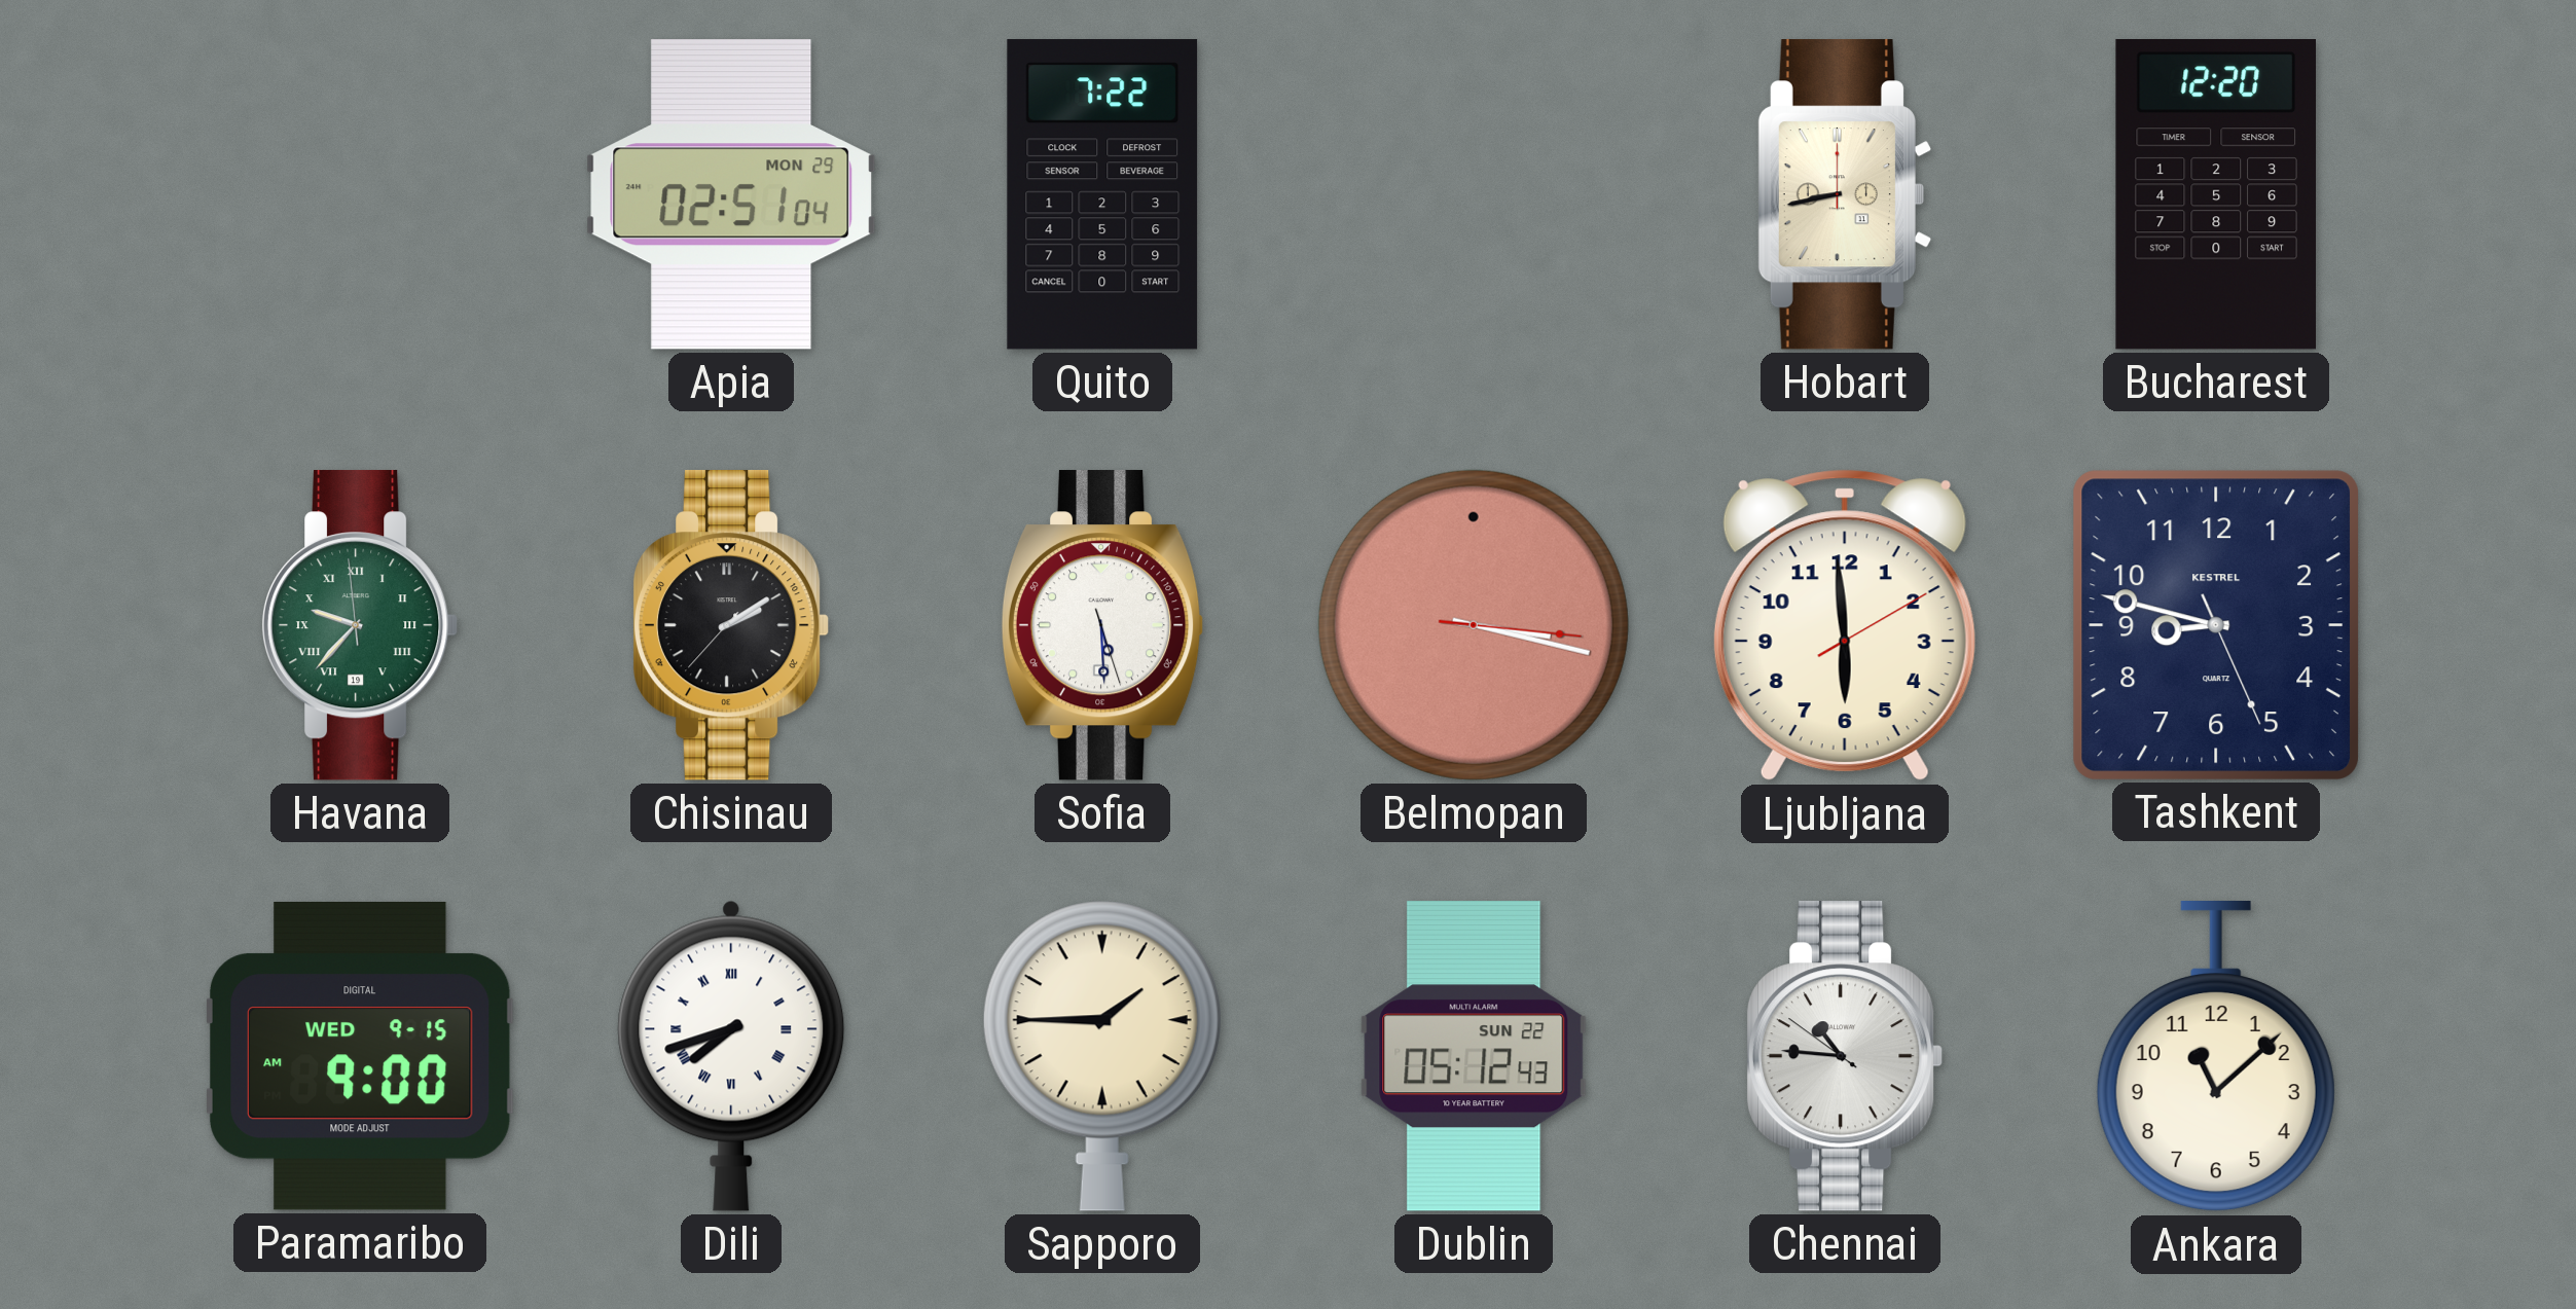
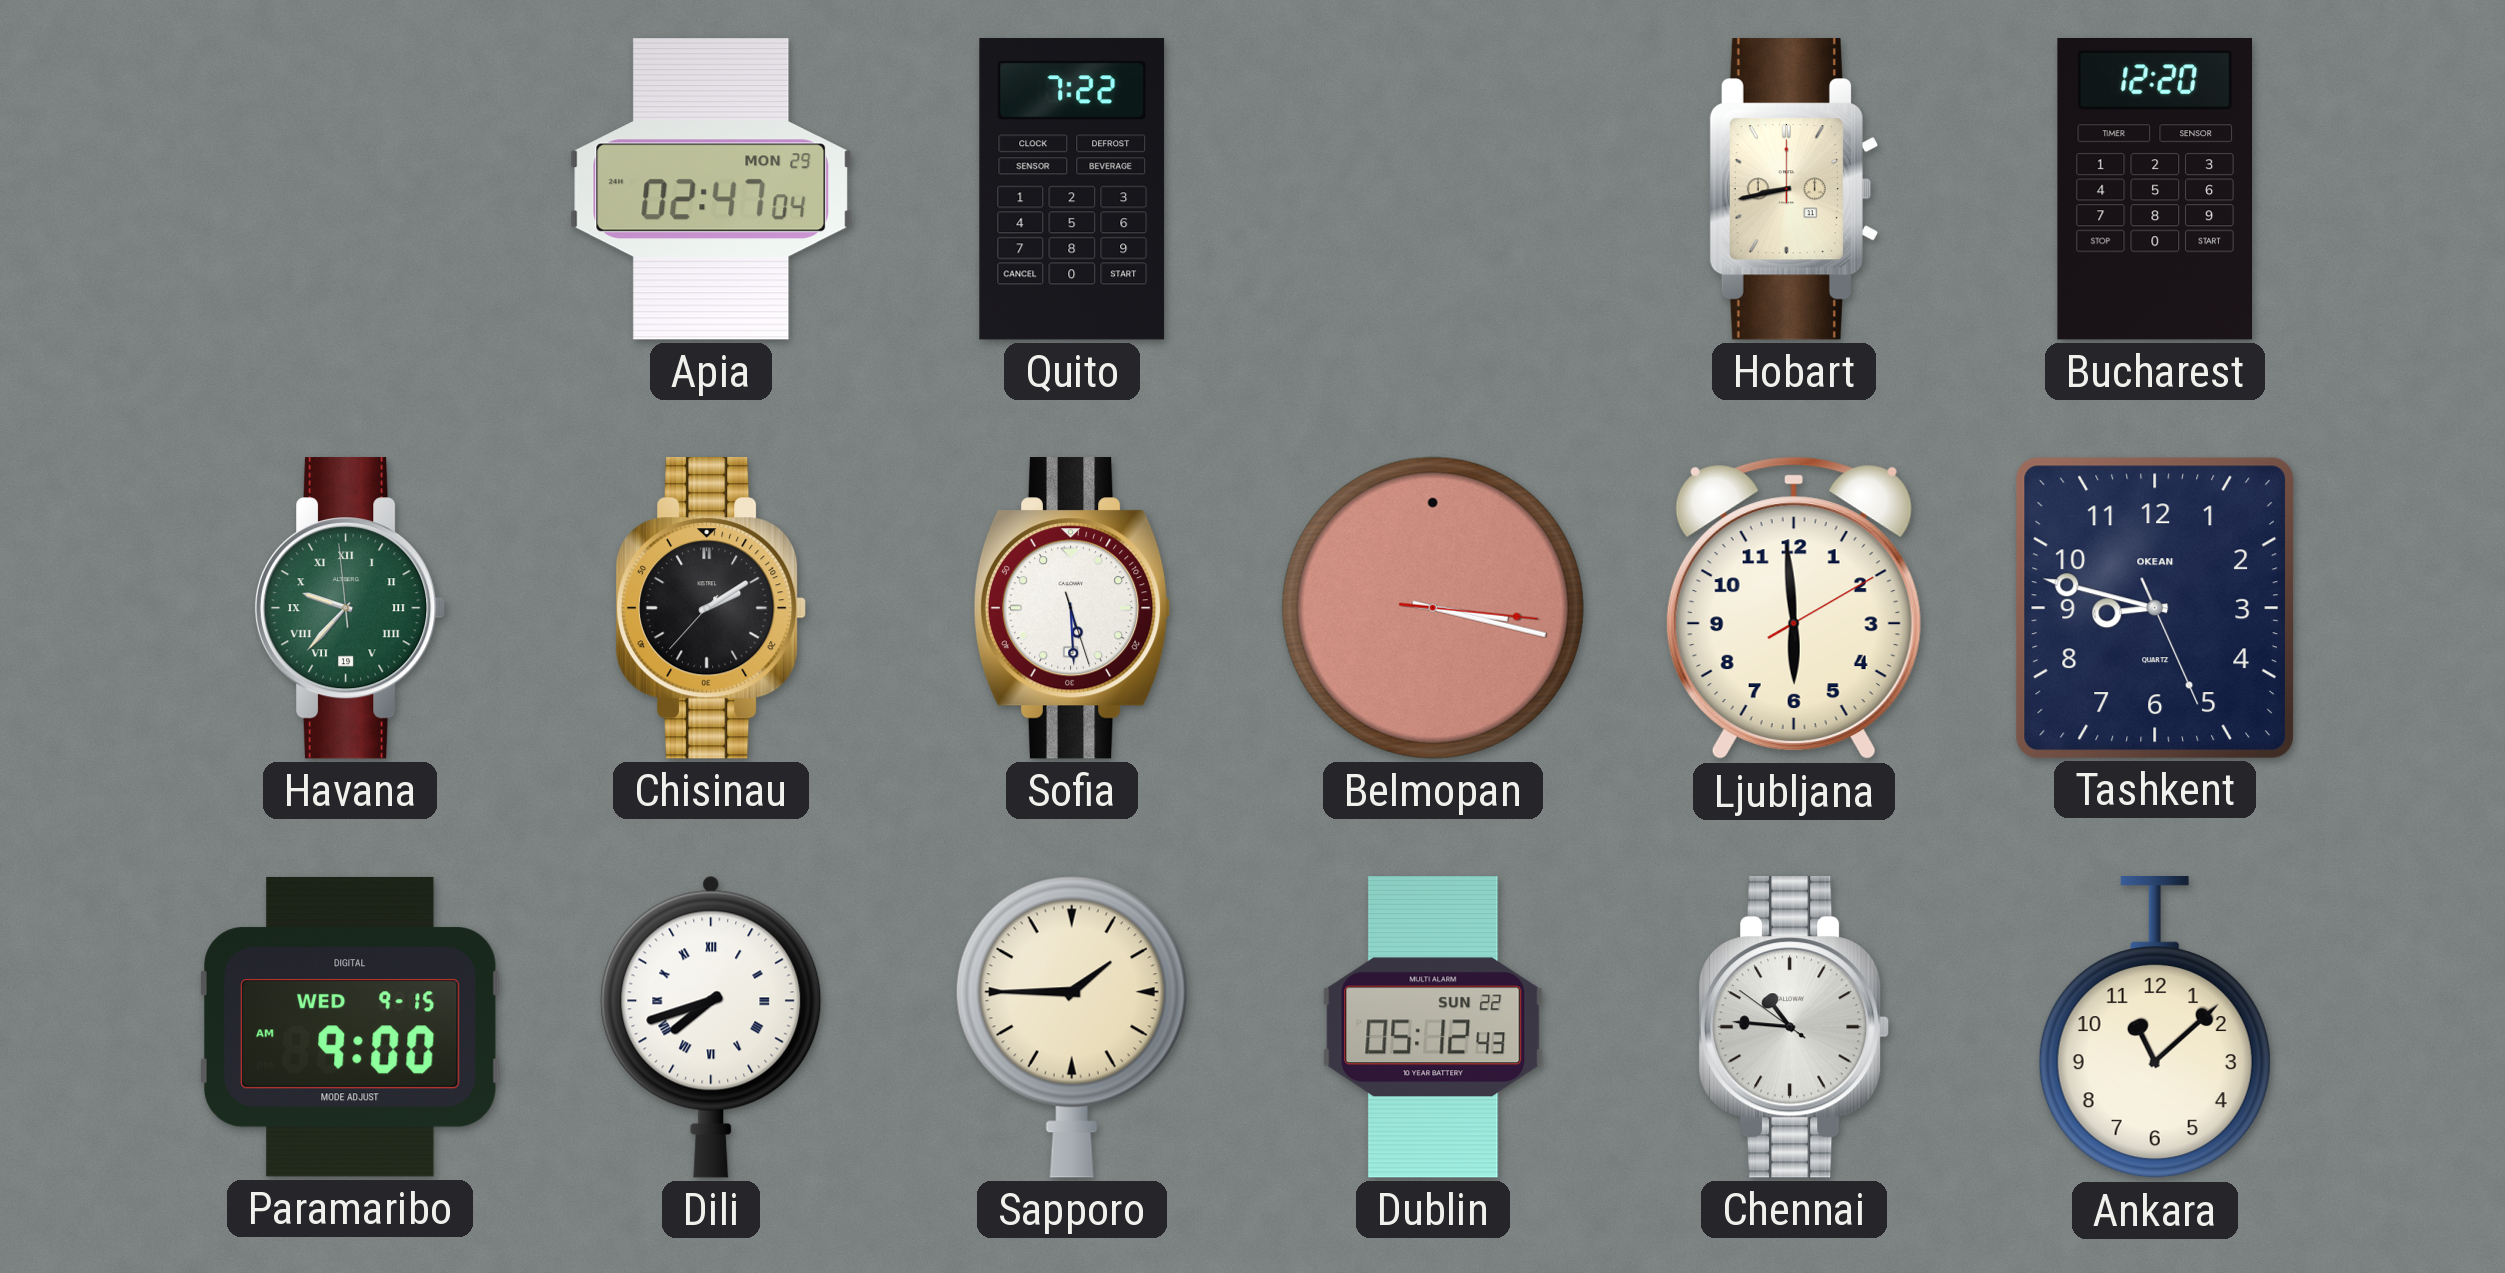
Apia: 02:51 -> 02:47 (711, 189)
Tashkent brand: KESTREL -> OKEAN (2155, 607)
